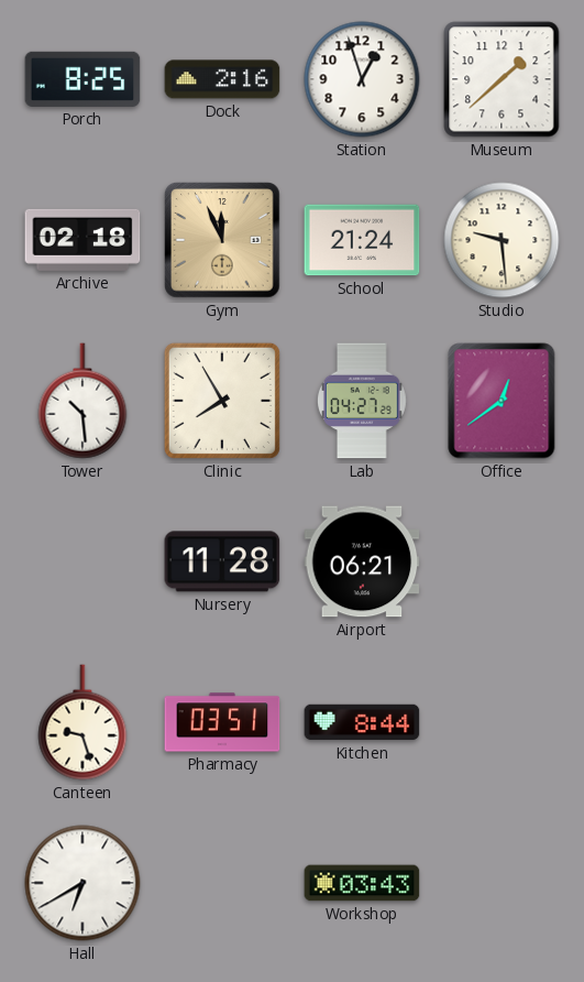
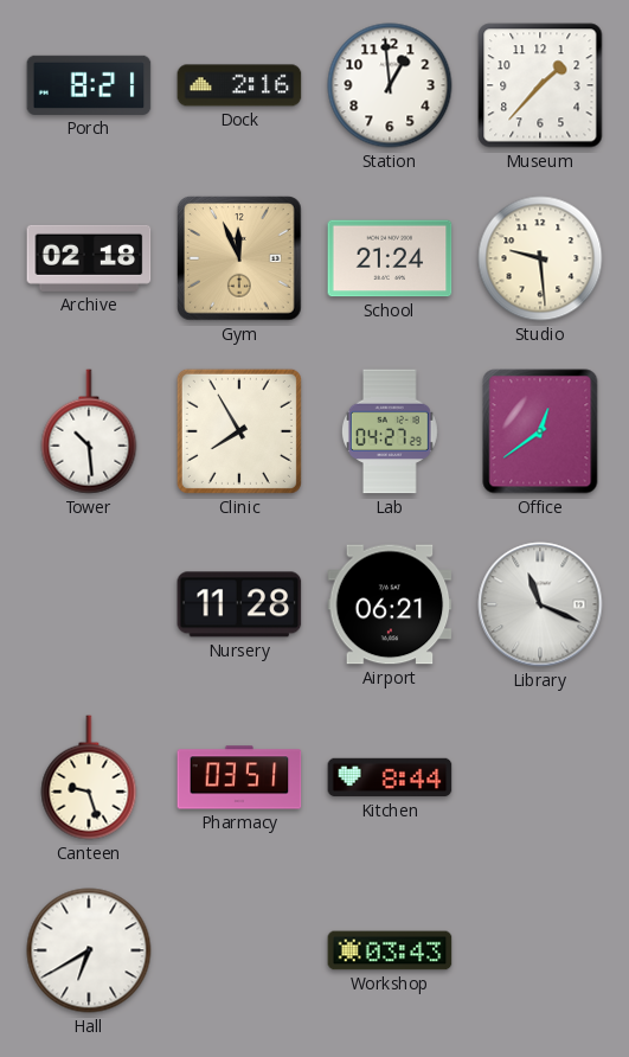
Porch: 8:25 -> 8:21 (89, 85)
Station: 12:57 -> 12:59 (390, 85)
Museum: 1:38 -> 1:37 (540, 85)
Library: none -> 11:19 (540, 604)
